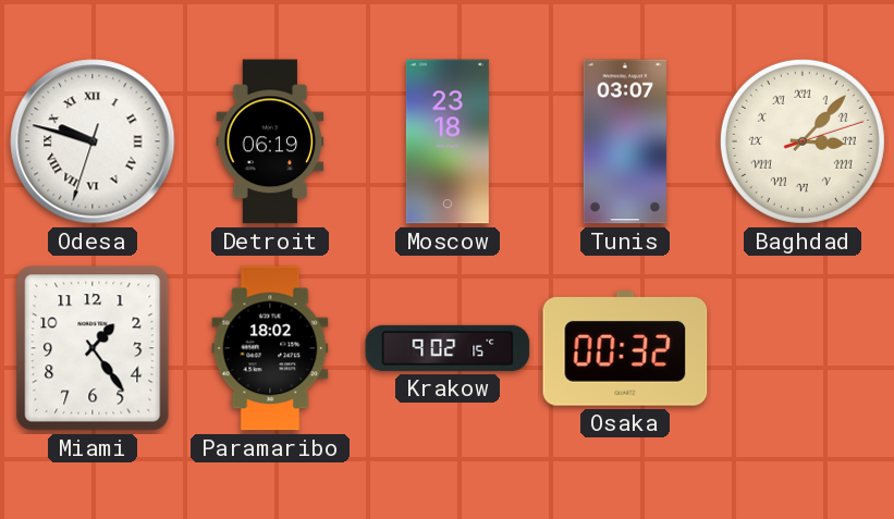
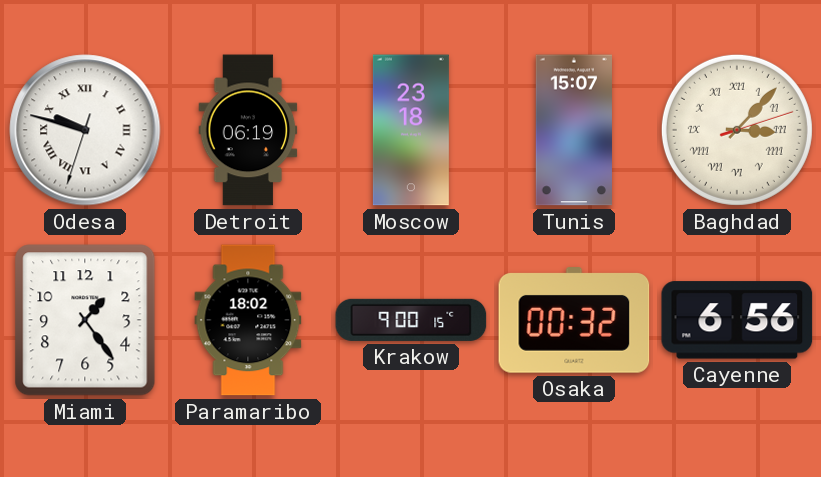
Tunis: 03:07 -> 15:07 (574, 130)
Krakow: 9:02 -> 9:00 (411, 320)
Cayenne: none -> 6:56 (737, 320)
